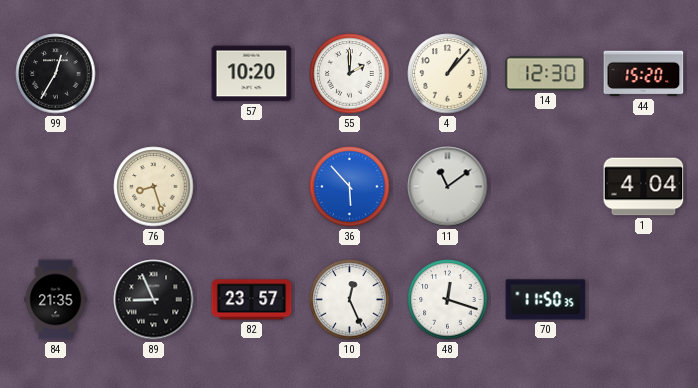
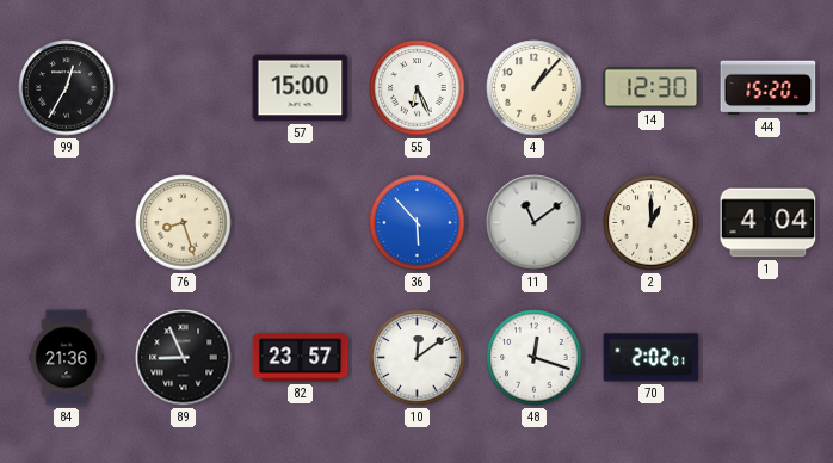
57: 10:20 -> 15:00 (301, 88)
55: 2:00 -> 6:26 (418, 88)
2: none -> 1:00 (652, 223)
84: 21:35 -> 21:36 (67, 358)
10: 12:26 -> 12:09 (418, 358)
70: 11:50 -> 2:02 (652, 358)
